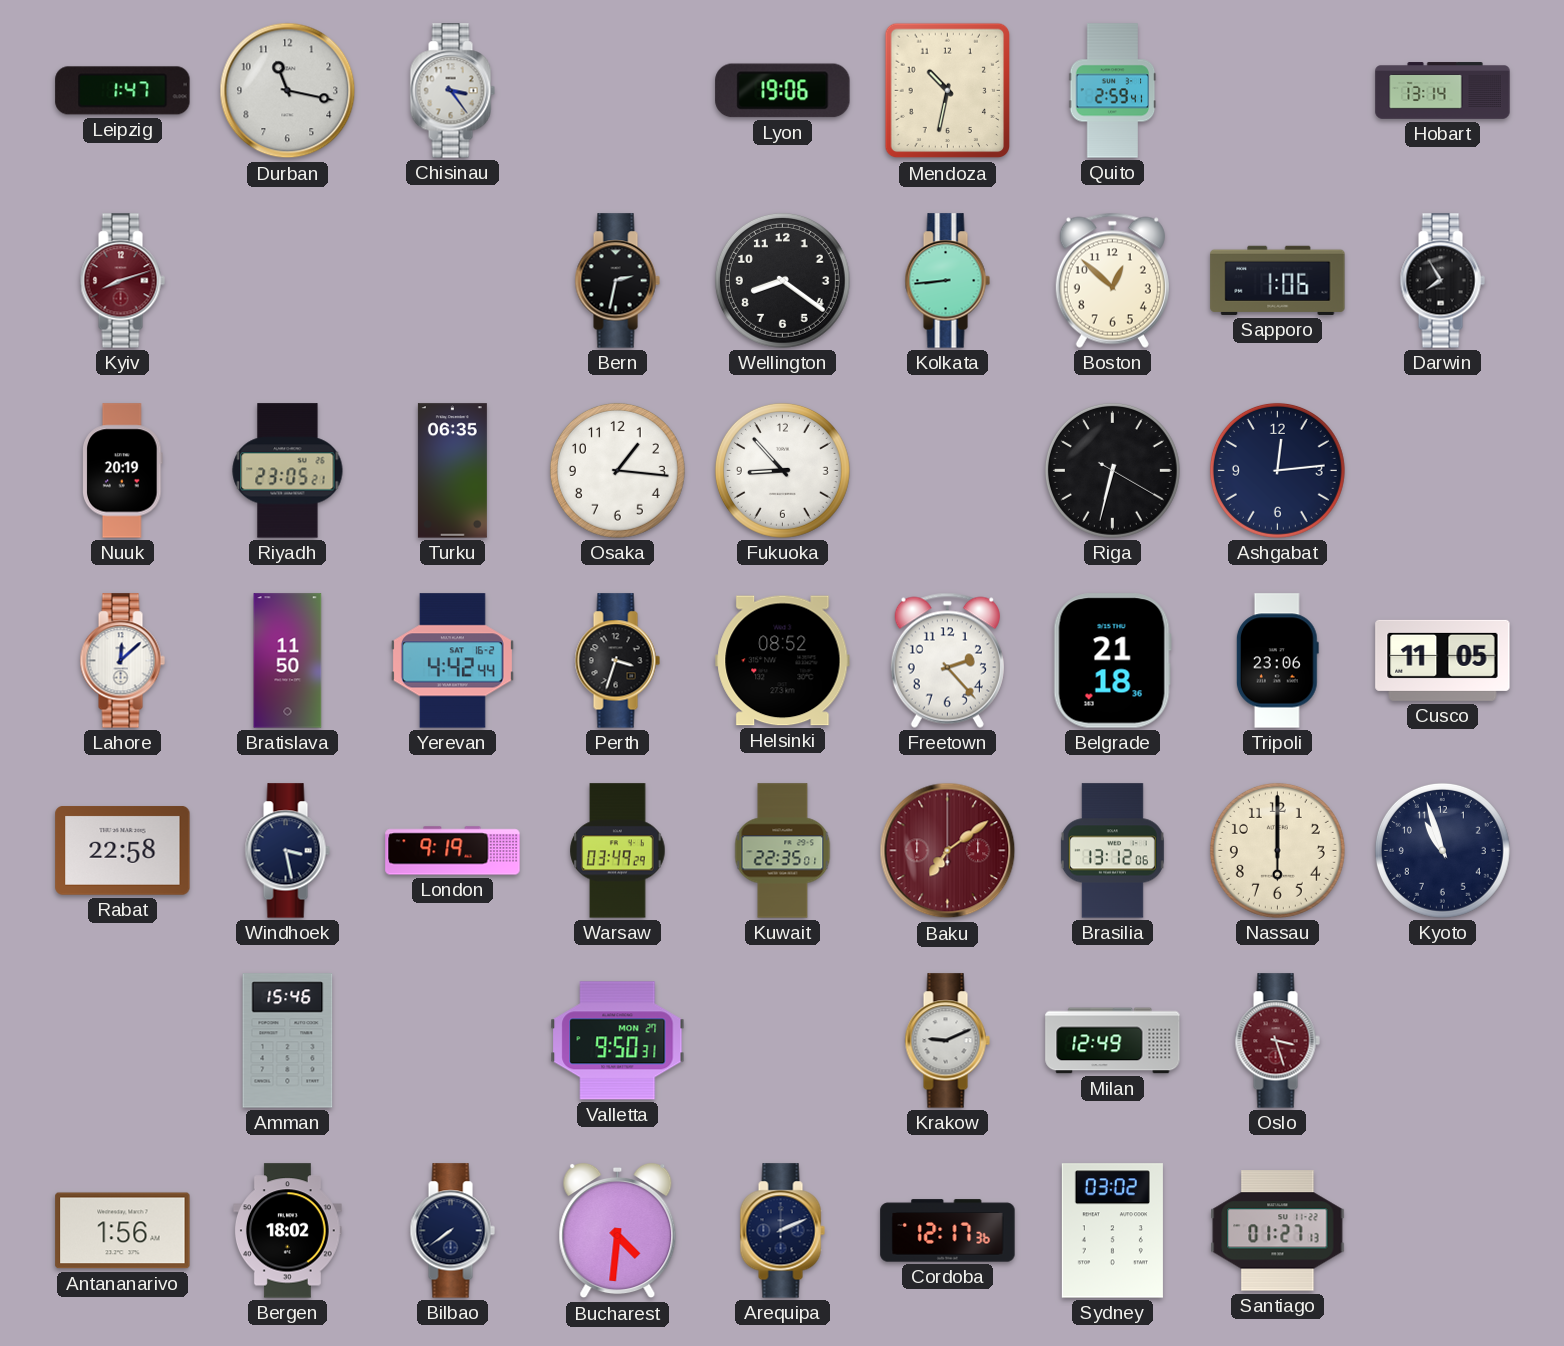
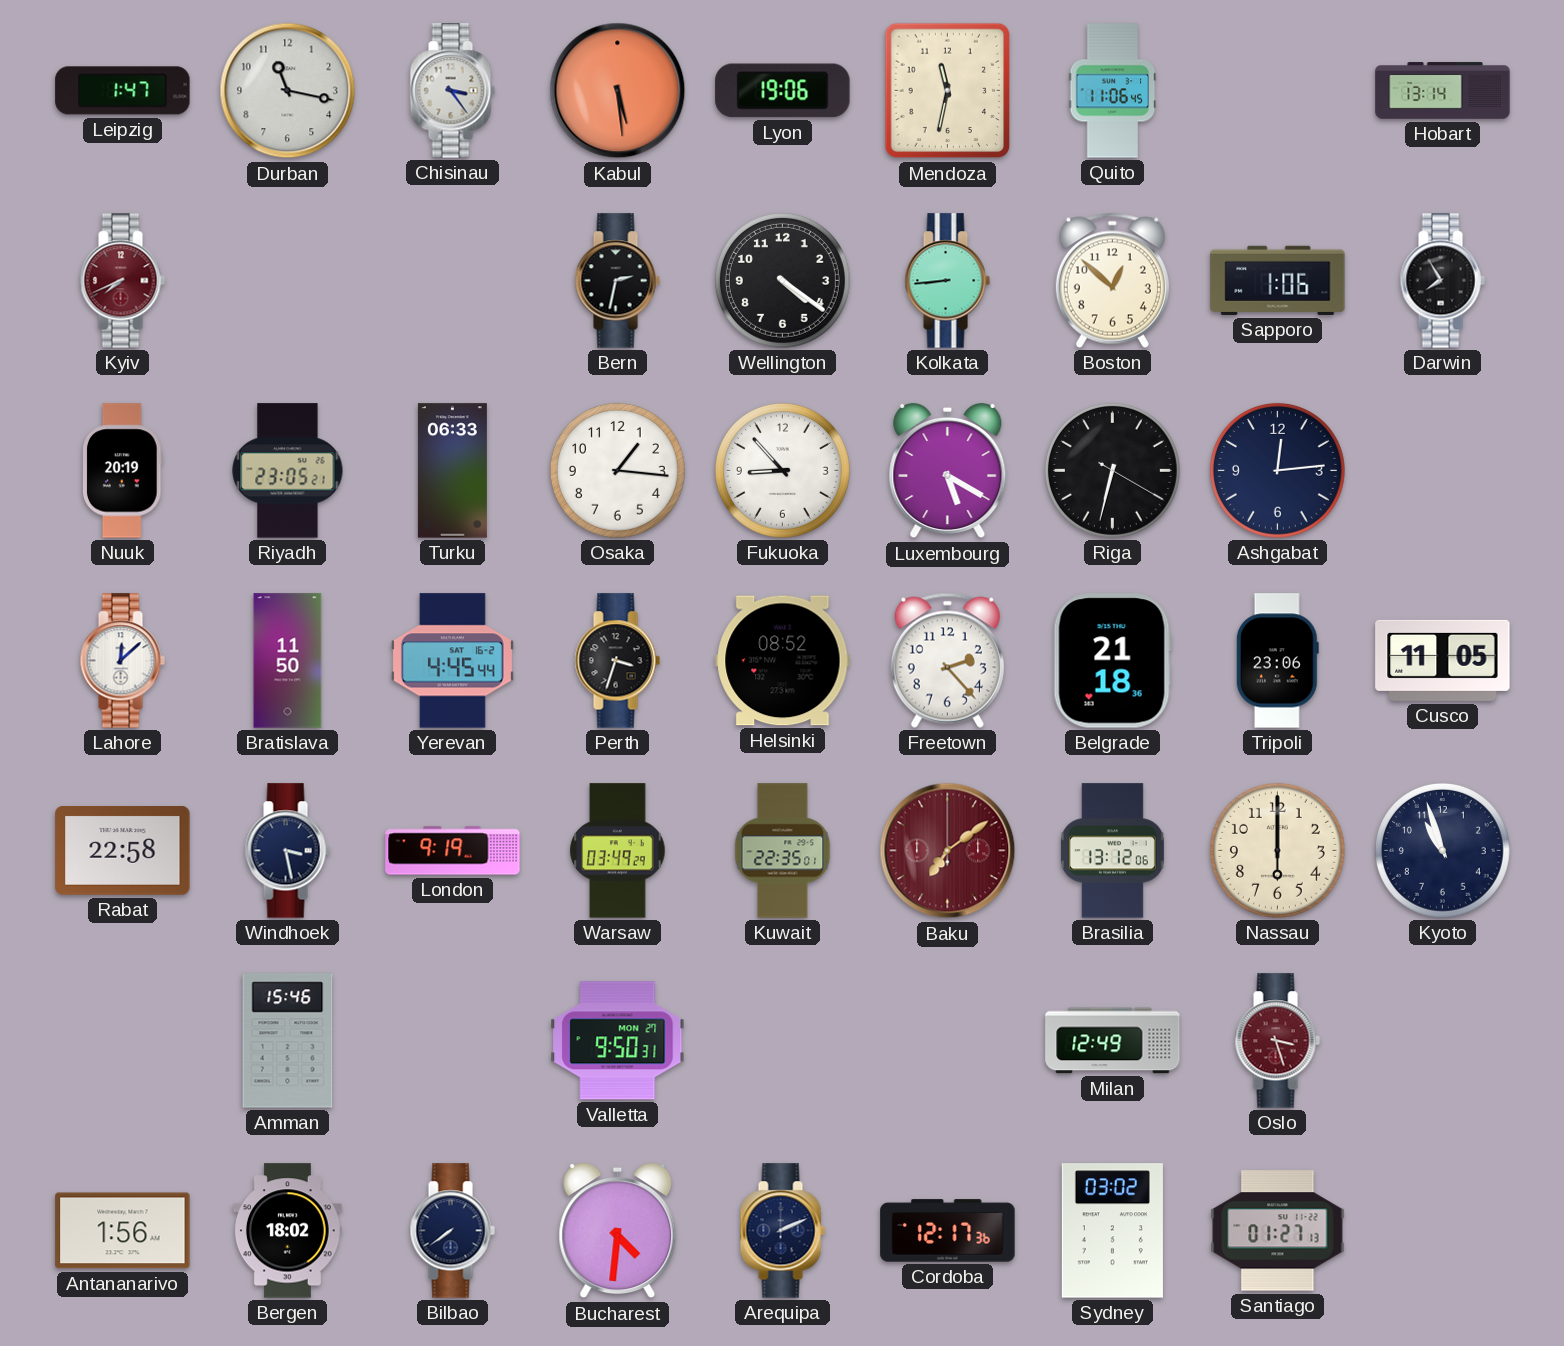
Kabul: none -> 5:29 (618, 91)
Mendoza: 10:32 -> 11:32 (948, 91)
Quito: 2:59 -> 11:06 (1113, 91)
Kyiv: 8:12 -> 7:41 (122, 281)
Wellington: 8:21 -> 4:21 (782, 280)
Turku: 06:35 -> 06:33 (452, 471)
Luxembourg: none -> 5:20 (948, 471)
Yerevan: 4:42 -> 4:45 (452, 661)
Krakow: 9:11 -> none (947, 1041)
